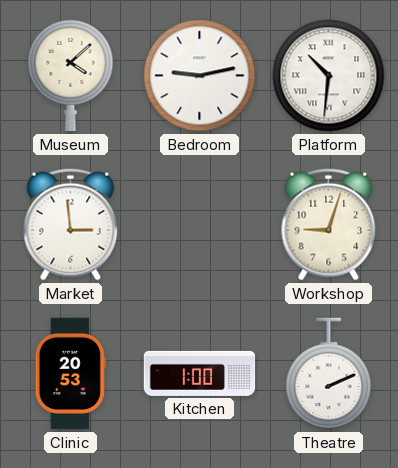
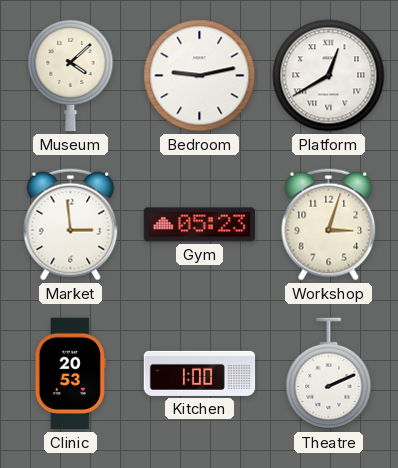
Platform: 10:31 -> 12:40 (329, 76)
Gym: none -> 05:23 (199, 225)
Workshop: 9:03 -> 3:03 (329, 225)
